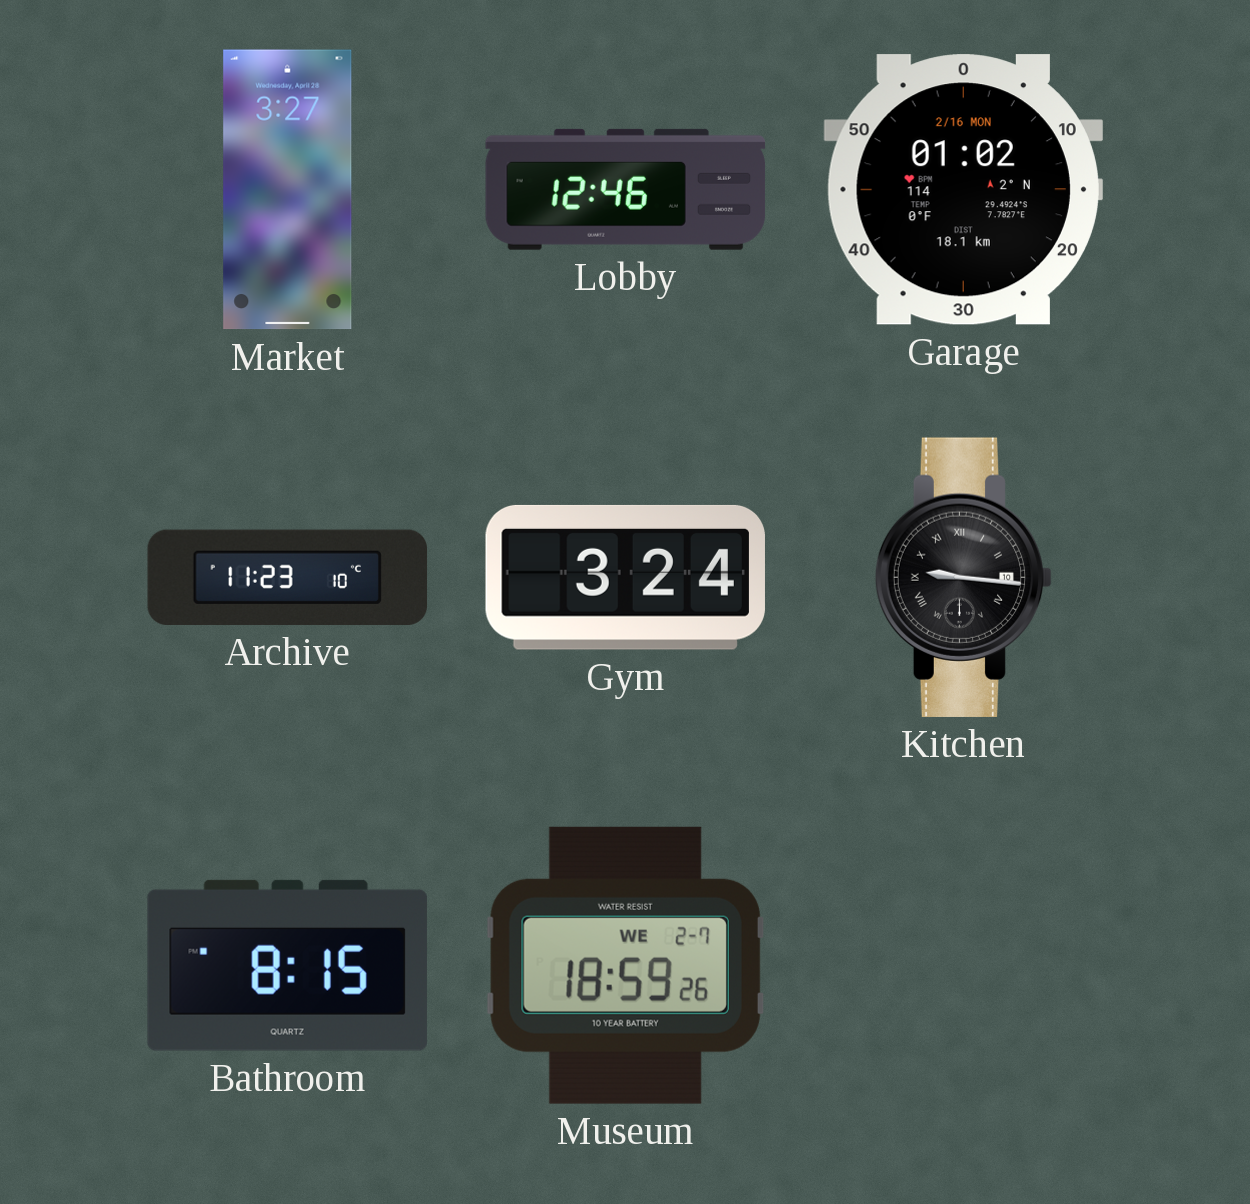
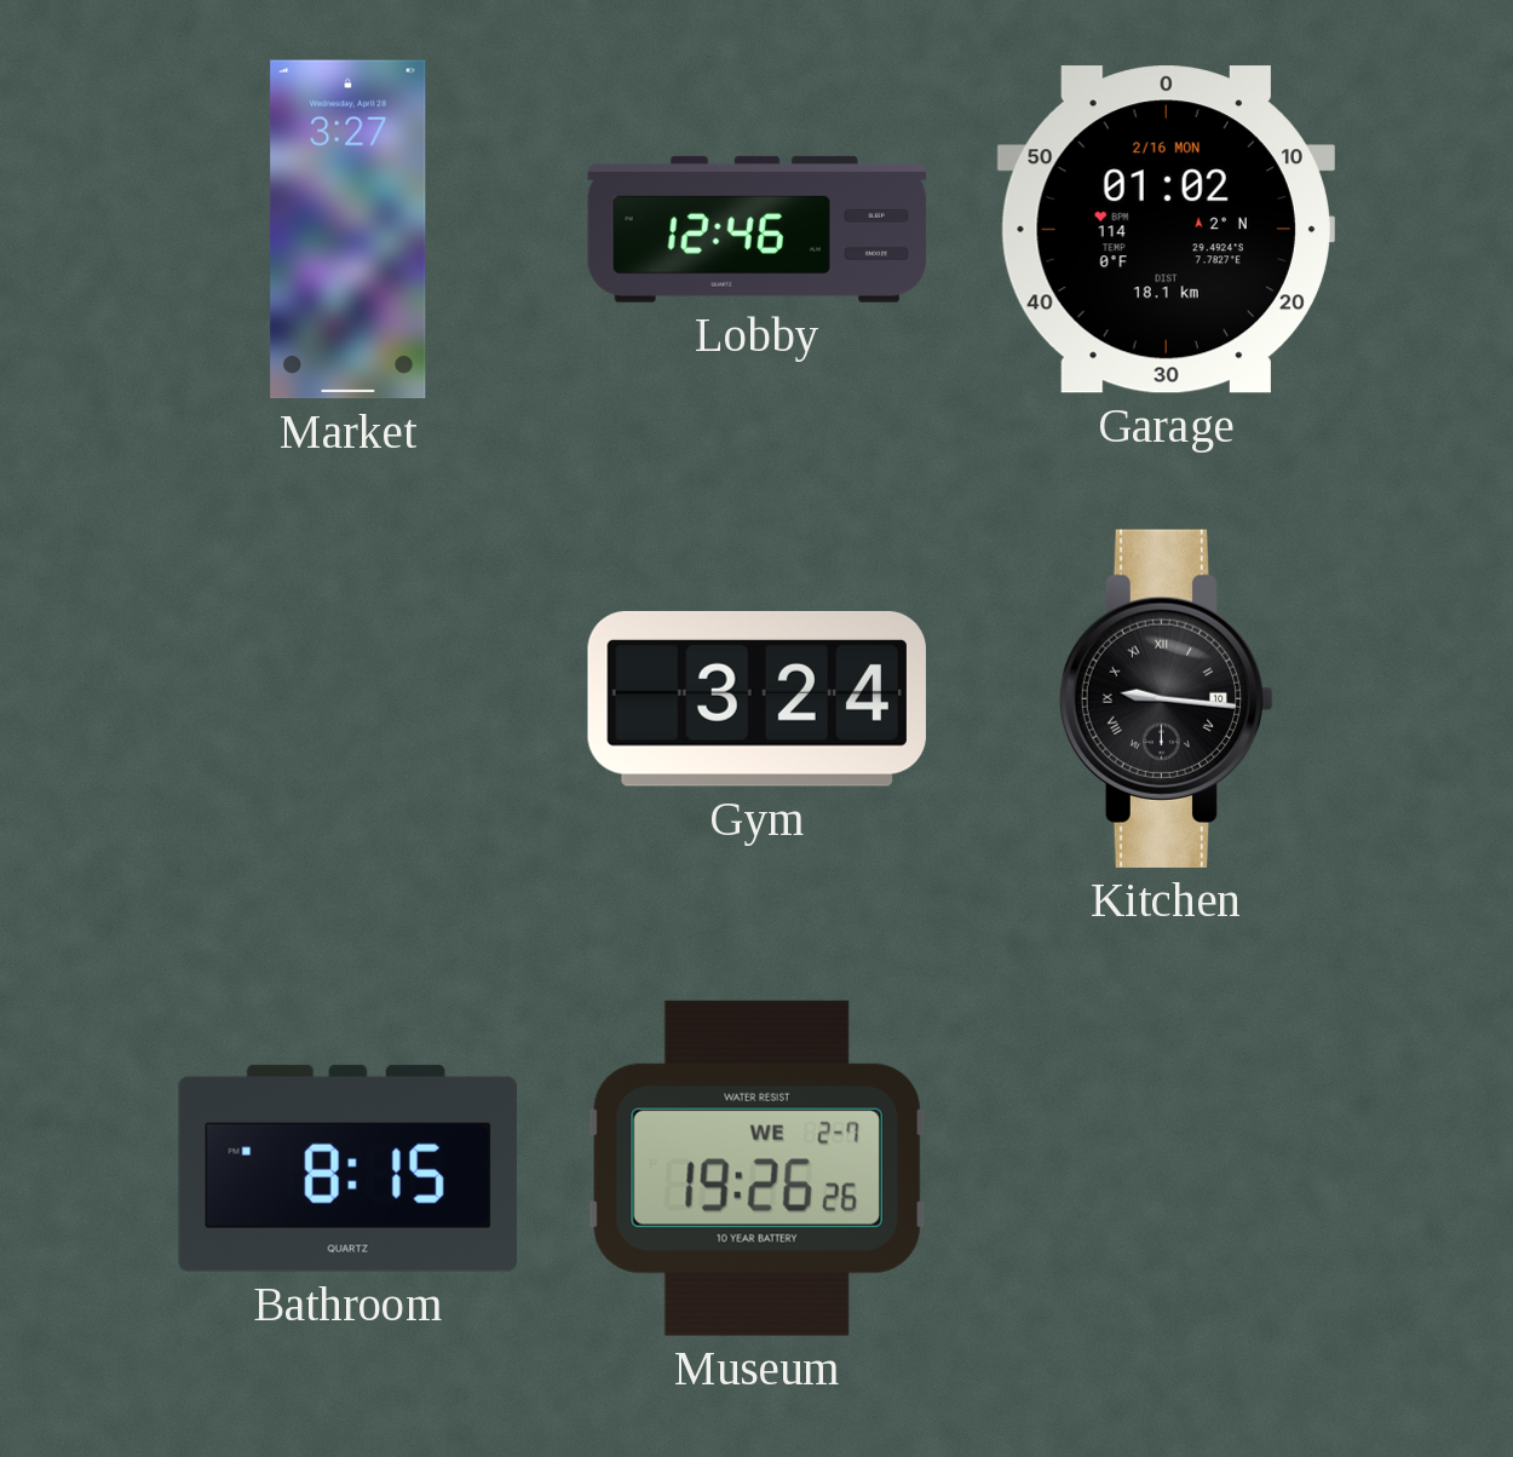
Archive: 11:23 -> none (288, 577)
Museum: 18:59 -> 19:26 (756, 1168)
